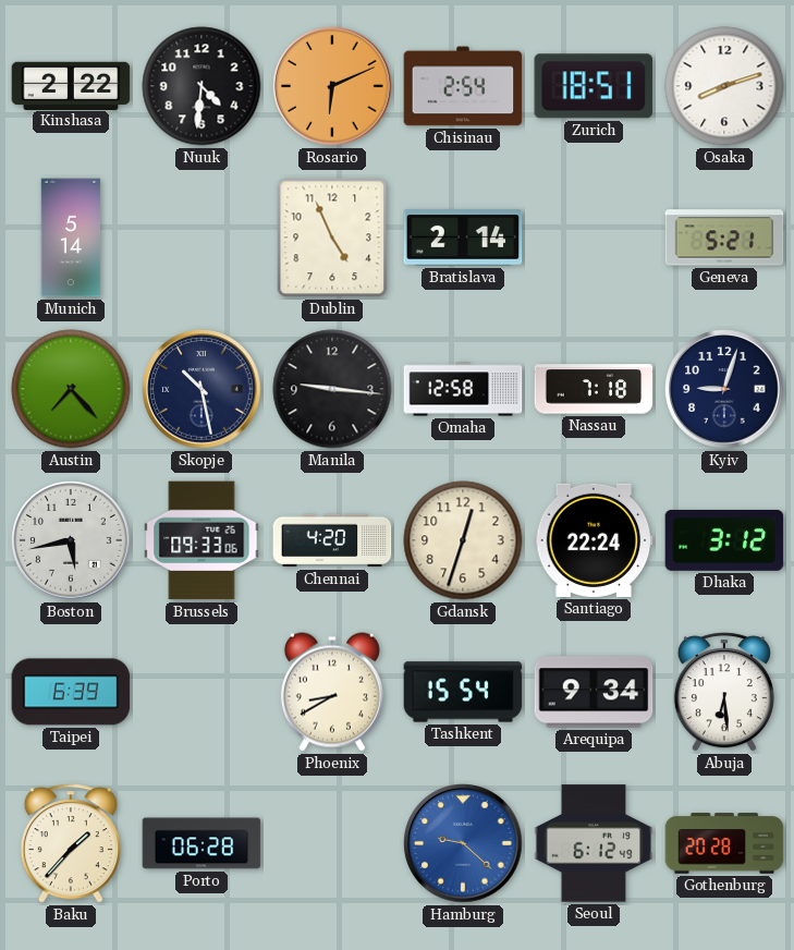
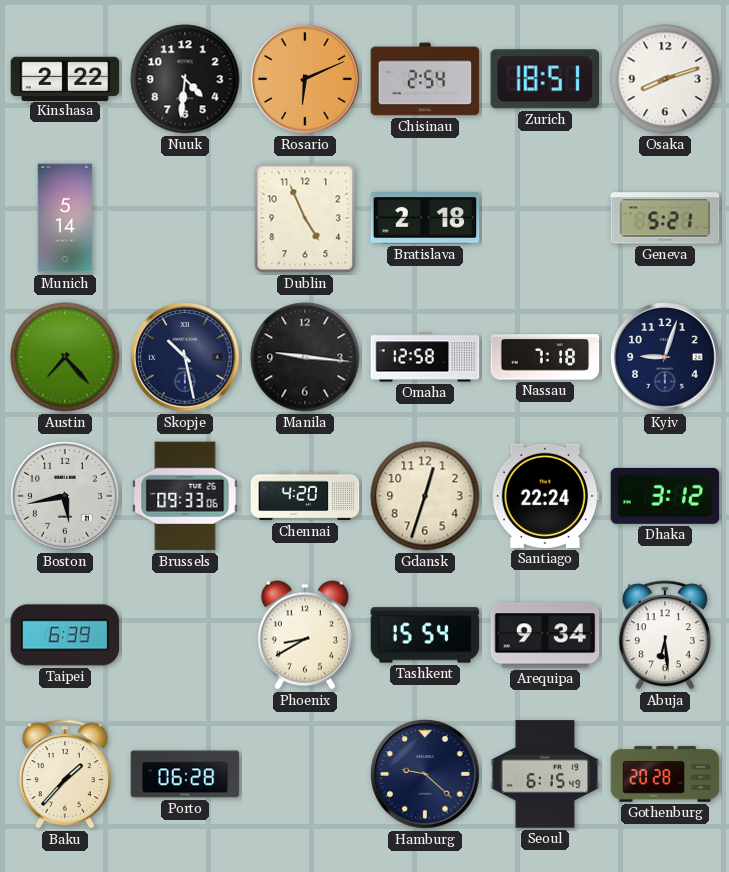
Bratislava: 2:14 -> 2:18 (425, 218)
Hamburg dial: blue -> navy (425, 774)
Seoul: 6:12 -> 6:15 (545, 774)
